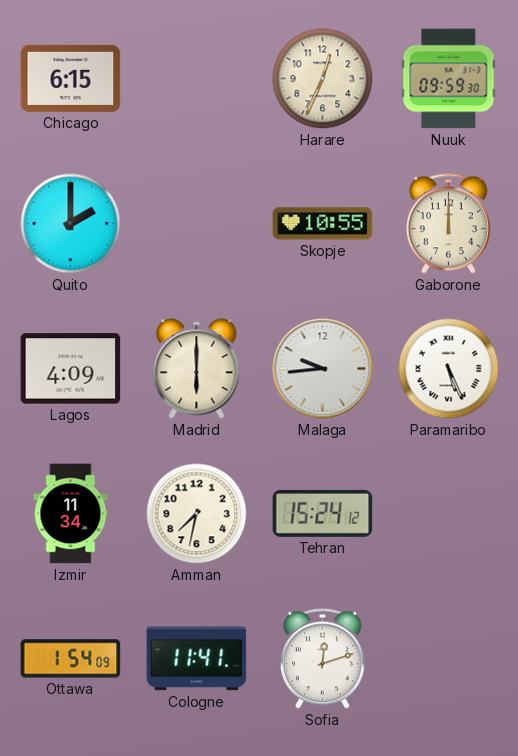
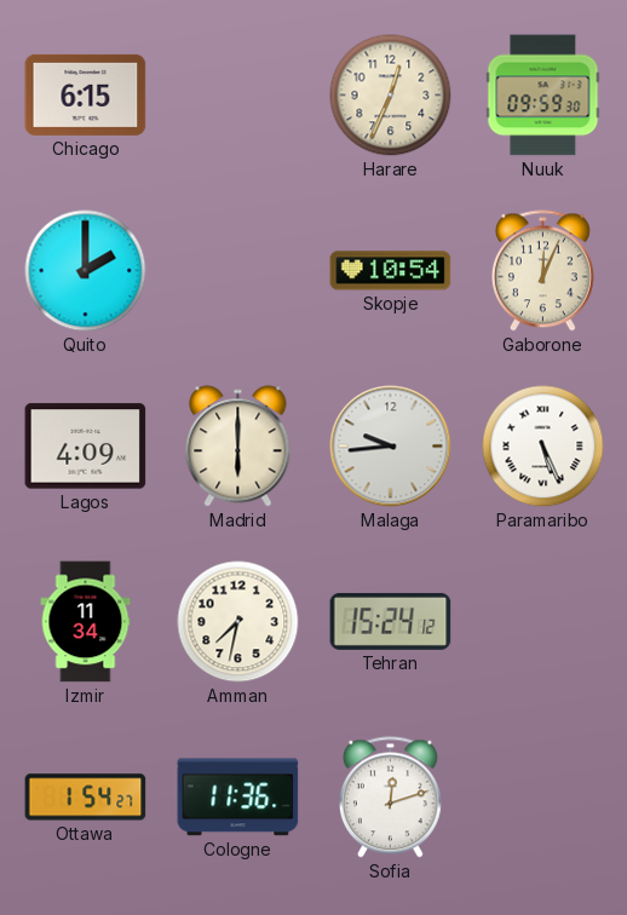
Skopje: 10:55 -> 10:54 (391, 271)
Gaborone: 12:00 -> 12:04 (542, 271)
Ottawa: 1:54:09 -> 1:54:27 (86, 798)
Cologne: 11:41 -> 11:36 (238, 798)
